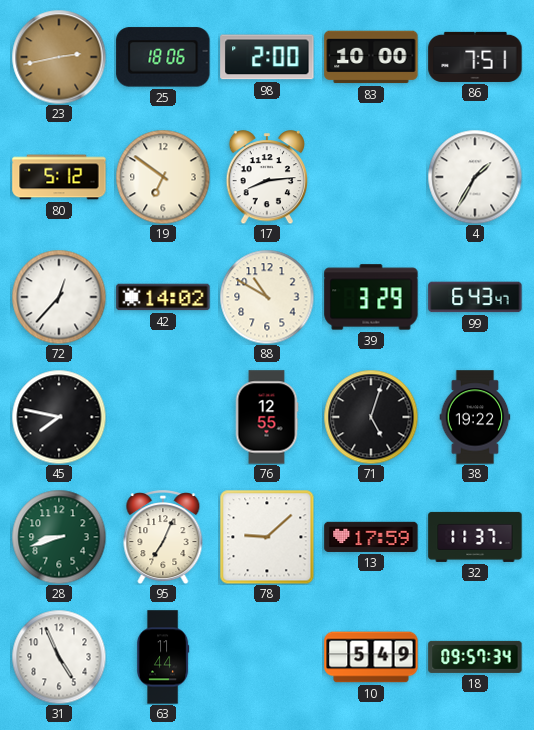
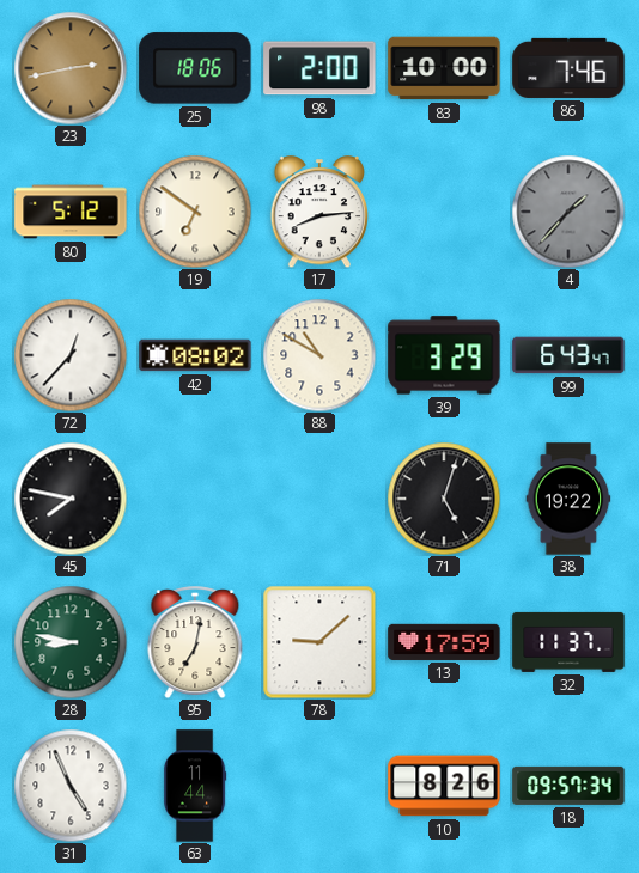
86: 7:51 -> 7:46 (568, 68)
4: 1:35 -> 1:37 (568, 212)
4 dial: white -> grey (568, 212)
42: 14:02 -> 08:02 (195, 355)
76: 12:55 -> none (267, 417)
28: 8:42 -> 8:47 (71, 642)
95: 7:04 -> 7:02 (195, 642)
10: 5:49 -> 8:26 (444, 786)
